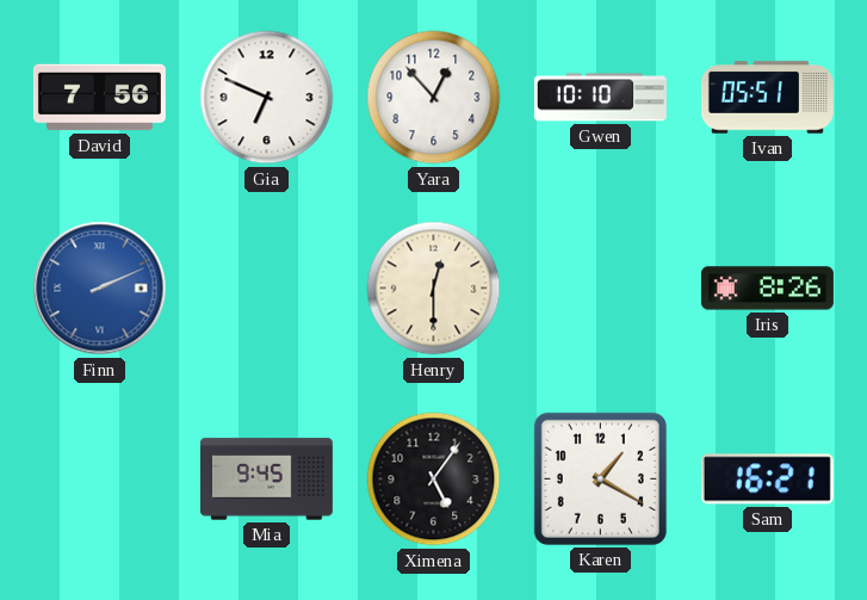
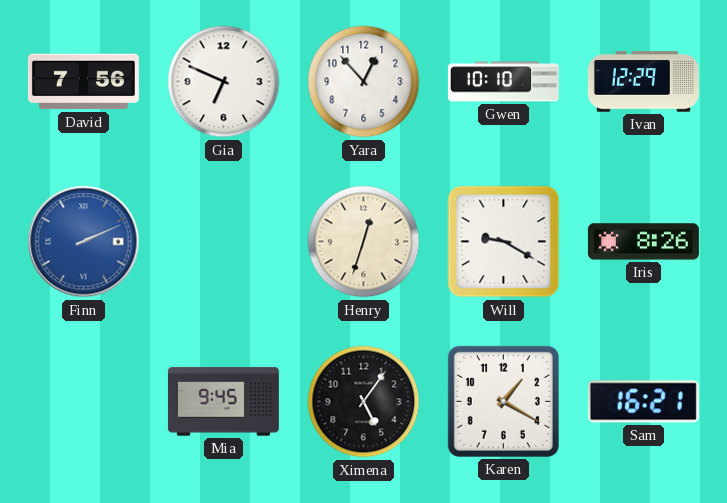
Ivan: 05:51 -> 12:29 (643, 82)
Henry: 12:30 -> 12:33 (364, 242)
Will: none -> 9:20 (504, 242)
